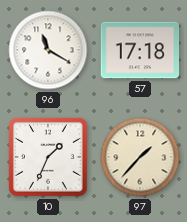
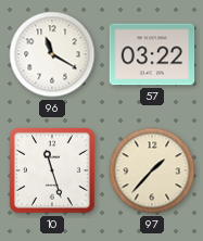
57: 17:18 -> 03:22 (152, 54)
10: 1:34 -> 11:27 (53, 172)
